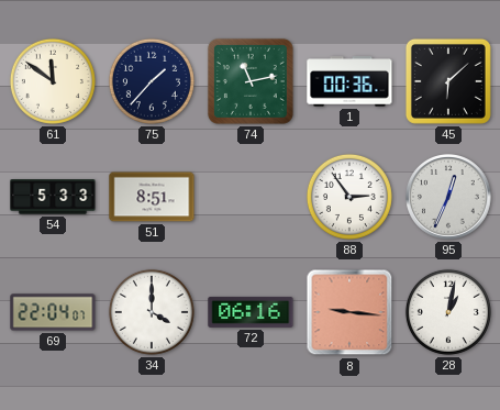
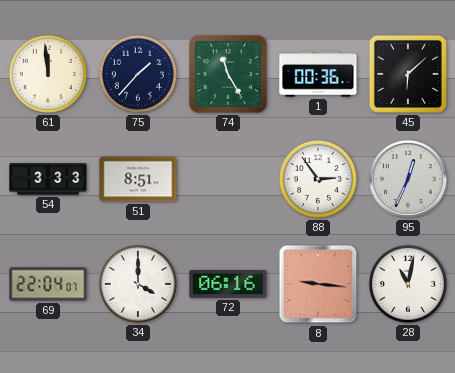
61: 11:51 -> 11:59 (48, 74)
74: 11:13 -> 11:25 (228, 74)
54: 5:33 -> 3:33 (48, 179)
28: 1:02 -> 11:02 (408, 284)
